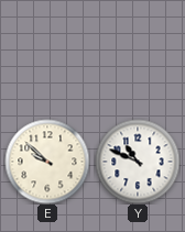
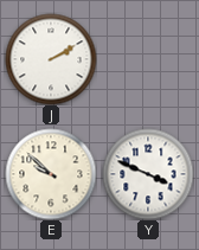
J: none -> 2:10 (51, 59)
Y: 10:49 -> 3:49 (148, 174)
